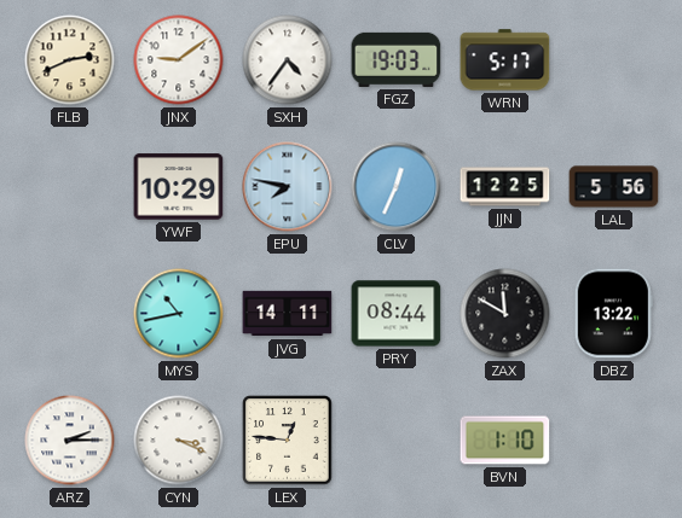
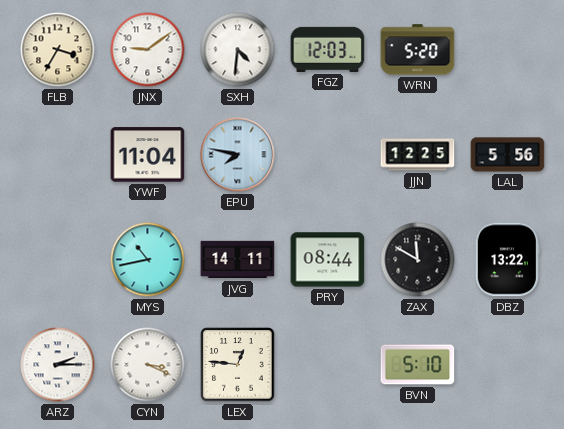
FLB: 2:41 -> 3:35 (58, 50)
SXH: 4:36 -> 4:31 (238, 50)
FGZ: 19:03 -> 12:03 (328, 49)
WRN: 5:17 -> 5:20 (418, 50)
YWF: 10:29 -> 11:04 (148, 155)
CLV: 12:34 -> none (397, 187)
BVN: 1:10 -> 5:10 (418, 365)
